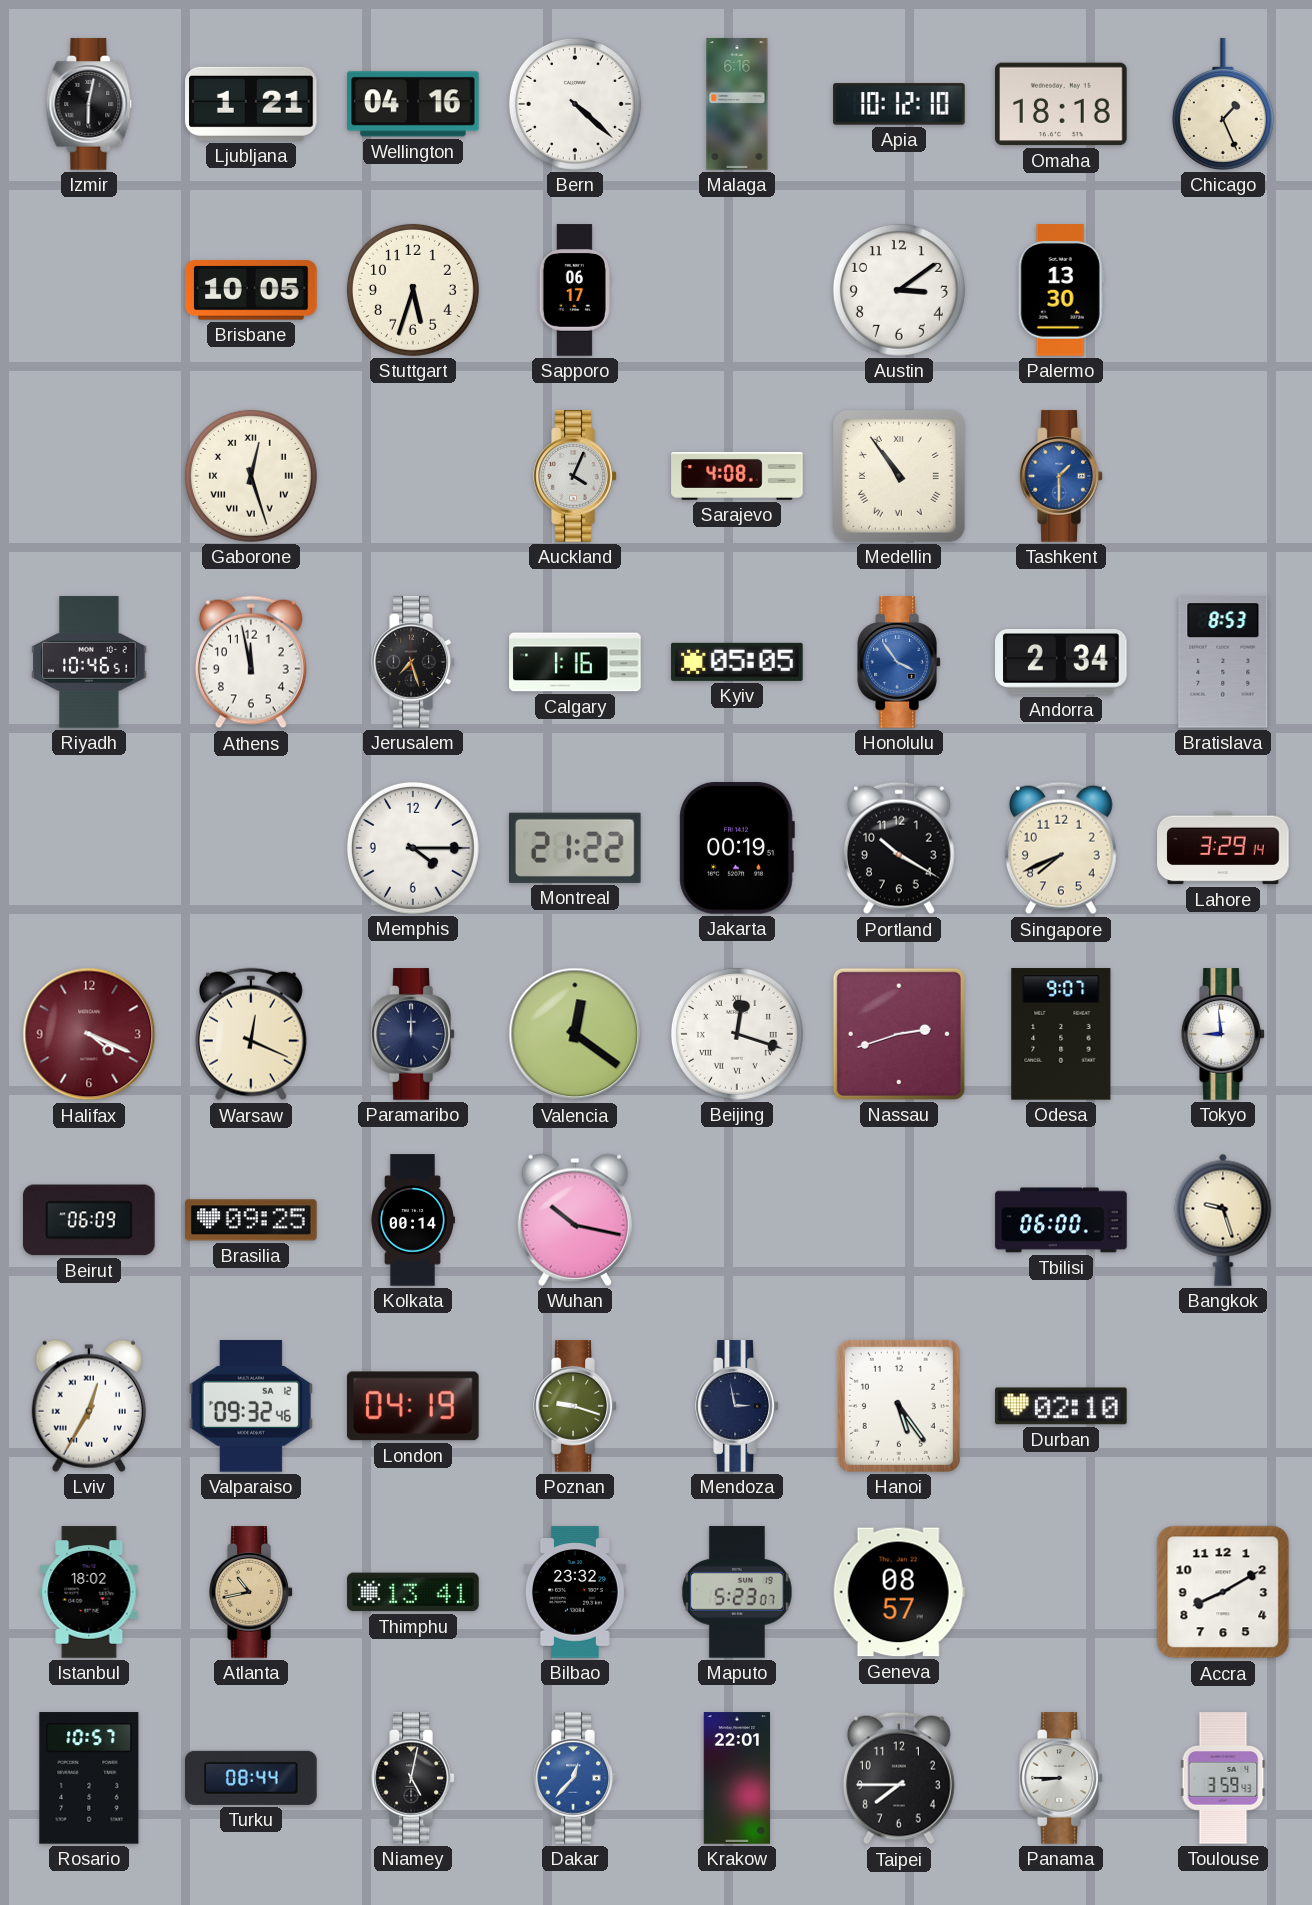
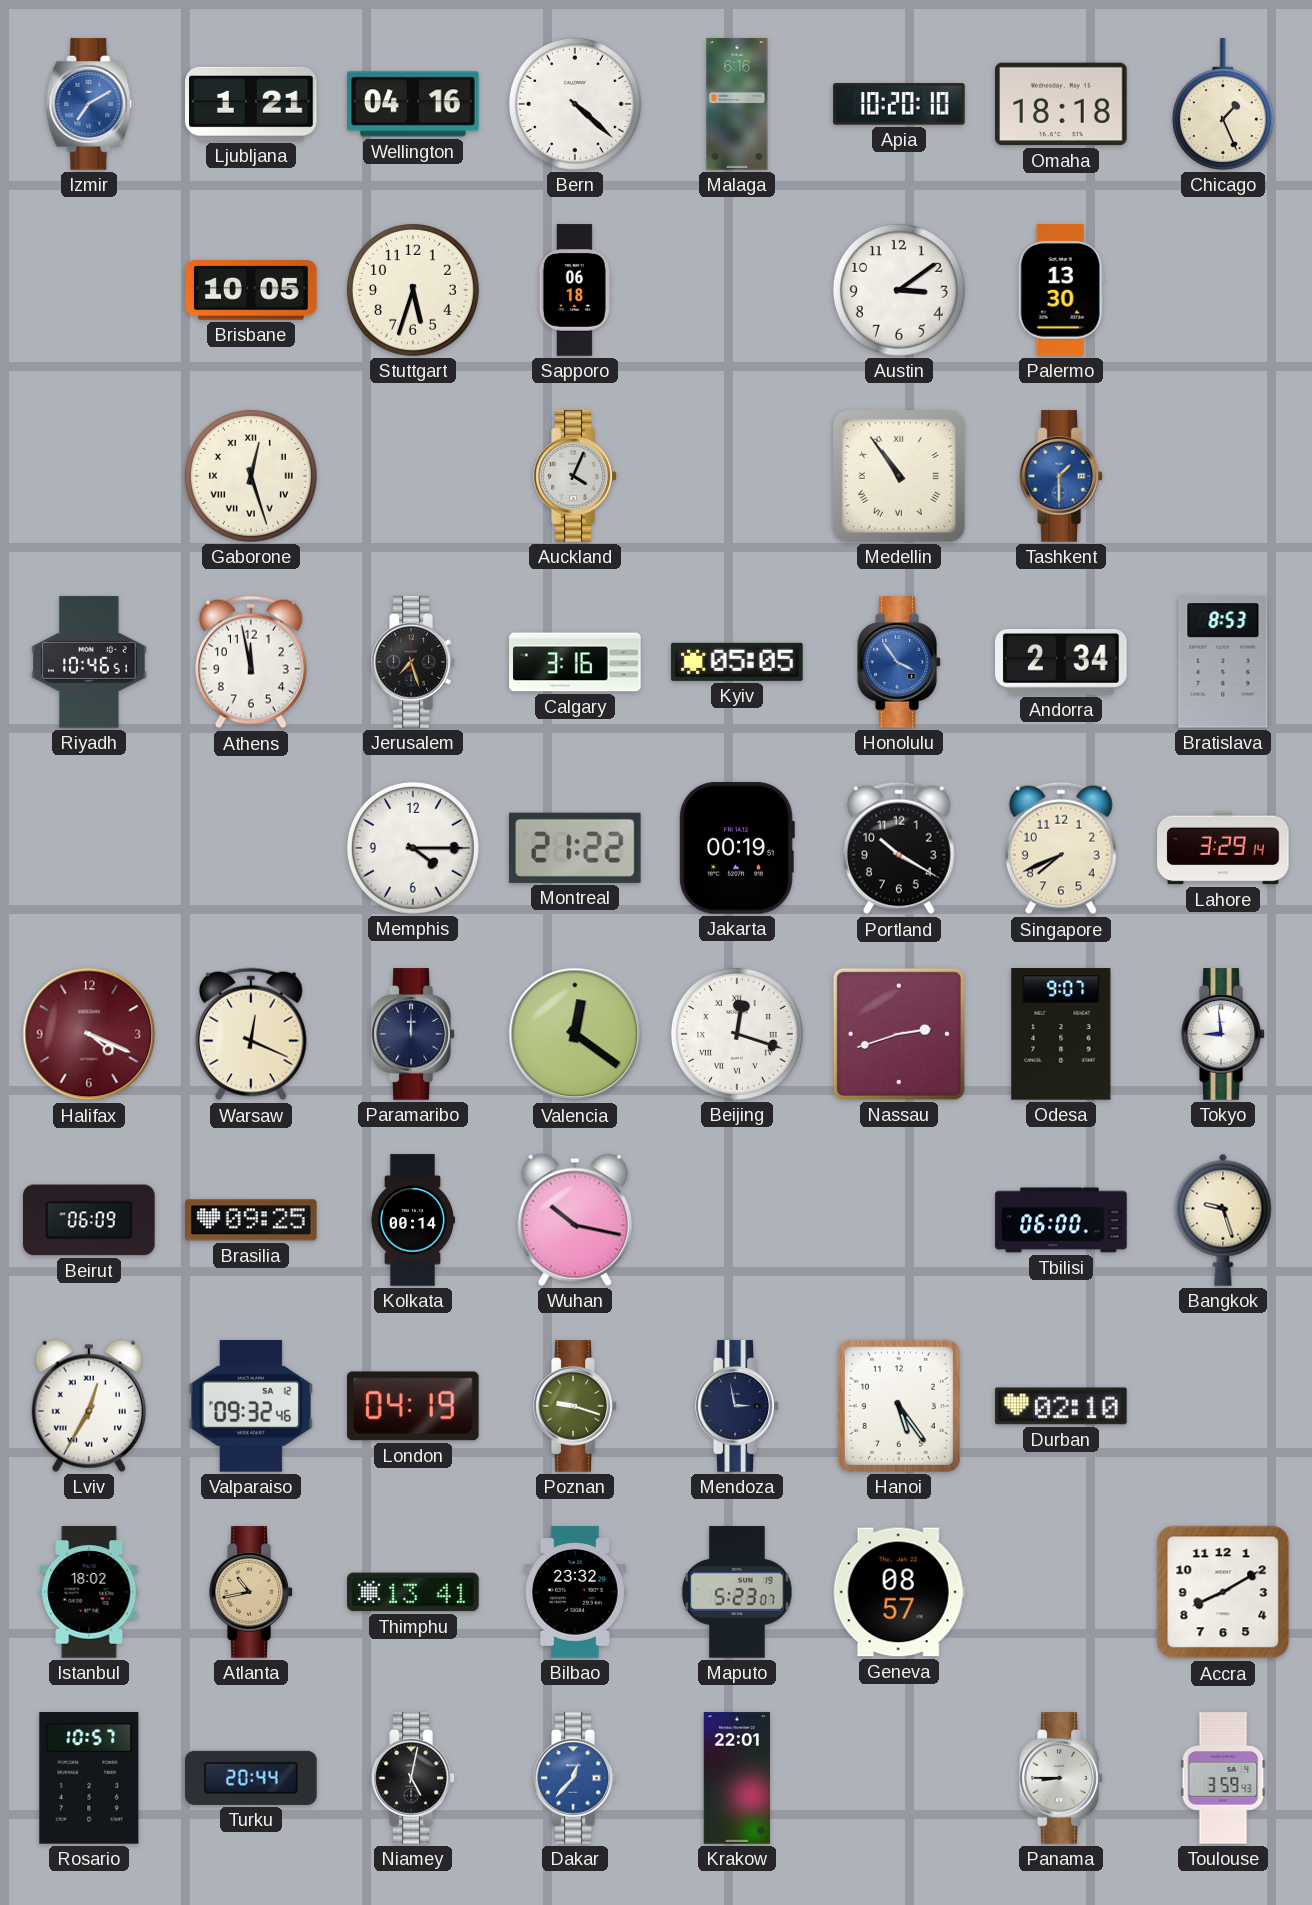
Izmir: 6:02 -> 7:10 (89, 104)
Izmir dial: black -> blue (89, 104)
Apia: 10:12 -> 10:20 (899, 104)
Sapporo: 06:17 -> 06:18 (575, 290)
Sarajevo: 4:08 -> none (737, 476)
Calgary: 1:16 -> 3:16 (575, 662)
Turku: 08:44 -> 20:44 (251, 1778)
Taipei: 7:45 -> none (899, 1778)
